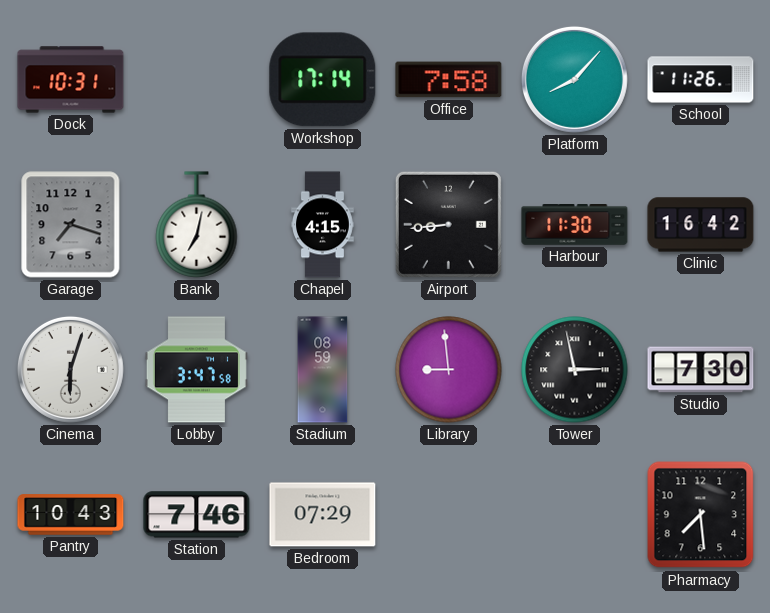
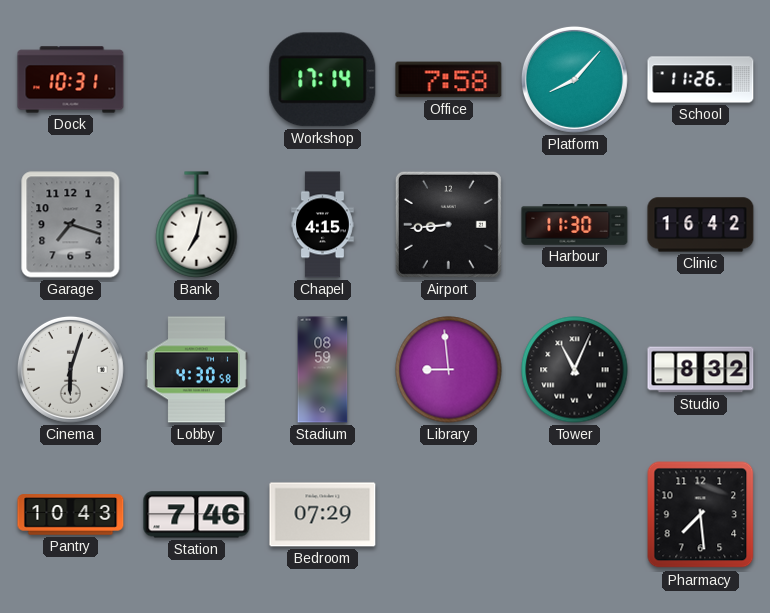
Lobby: 3:47 -> 4:30 (196, 370)
Tower: 2:58 -> 11:04 (575, 370)
Studio: 7:30 -> 8:32 (701, 370)
